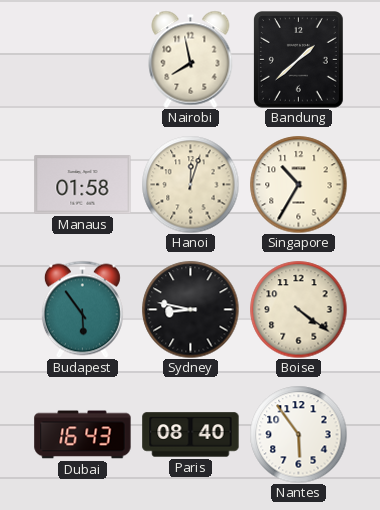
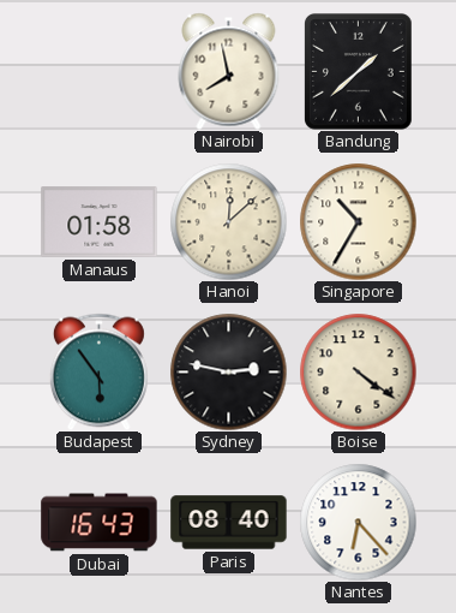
Hanoi: 12:03 -> 12:08 (228, 221)
Sydney: 8:47 -> 2:47 (228, 371)
Nantes: 5:54 -> 6:23 (358, 522)
